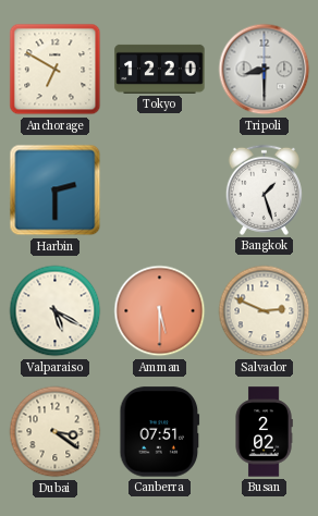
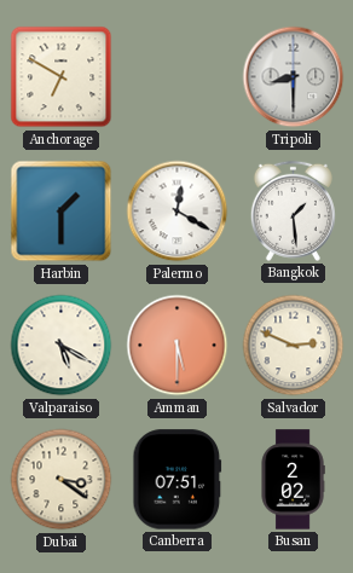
Tokyo: 12:20 -> none (160, 69)
Harbin: 2:30 -> 1:30 (62, 212)
Palermo: none -> 12:20 (178, 212)
Bangkok: 1:27 -> 1:29 (293, 210)
